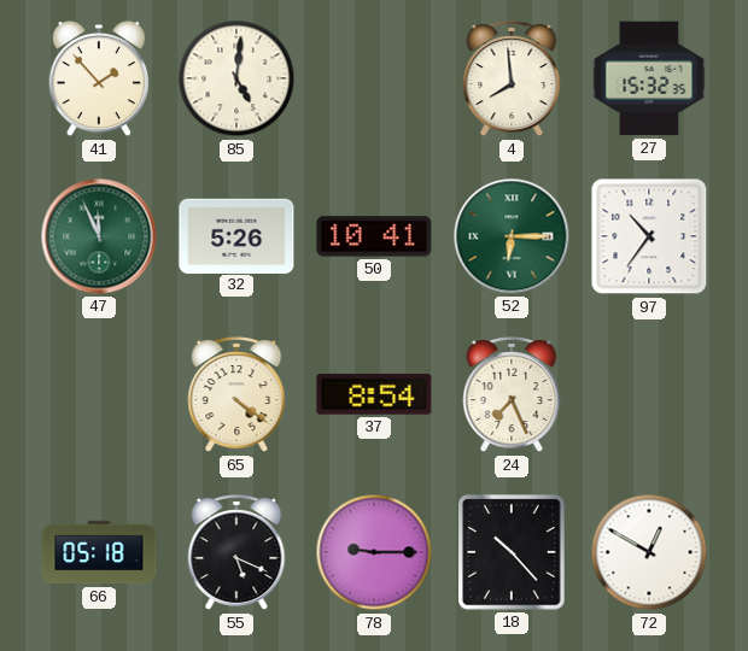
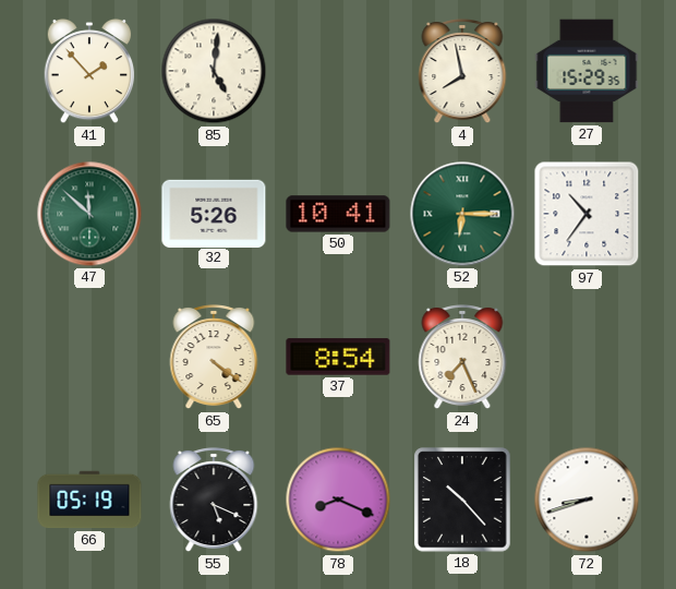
4: 7:59 -> 7:58 (462, 72)
27: 15:32 -> 15:29 (587, 71)
47: 11:56 -> 11:52 (89, 214)
66: 05:18 -> 05:19 (89, 500)
78: 9:15 -> 8:19 (338, 500)
72: 12:50 -> 8:42 (587, 500)
